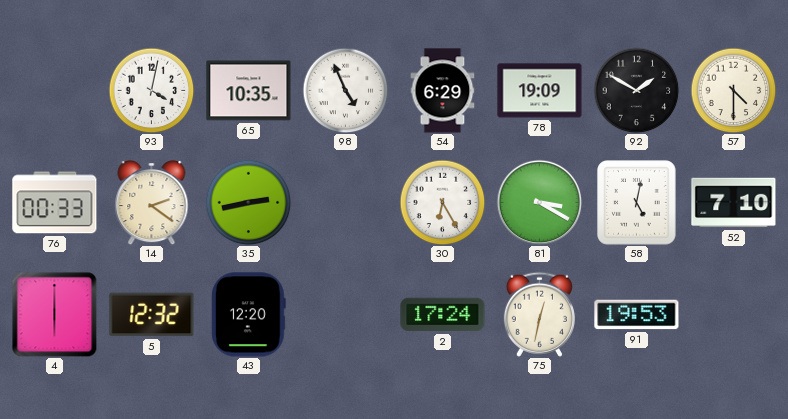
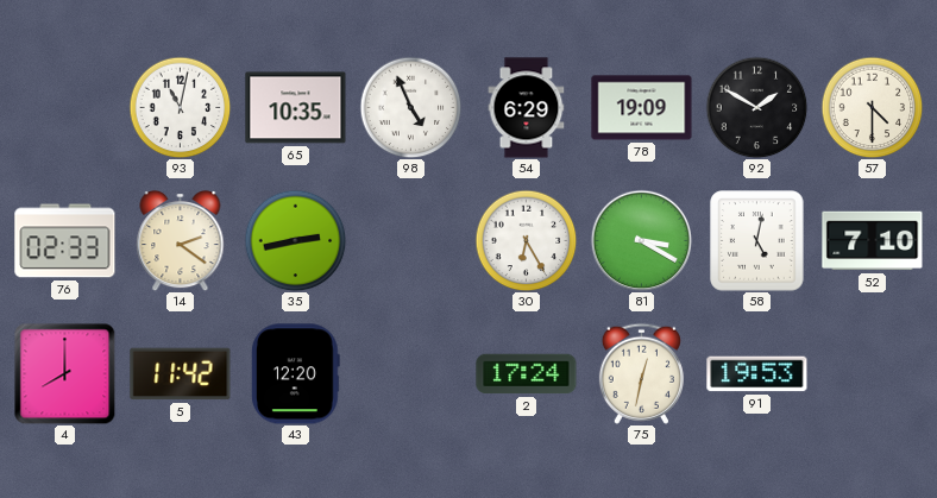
93: 4:02 -> 11:02 (180, 107)
76: 00:33 -> 02:33 (65, 241)
4: 6:00 -> 8:00 (64, 373)
5: 12:32 -> 11:42 (181, 374)
